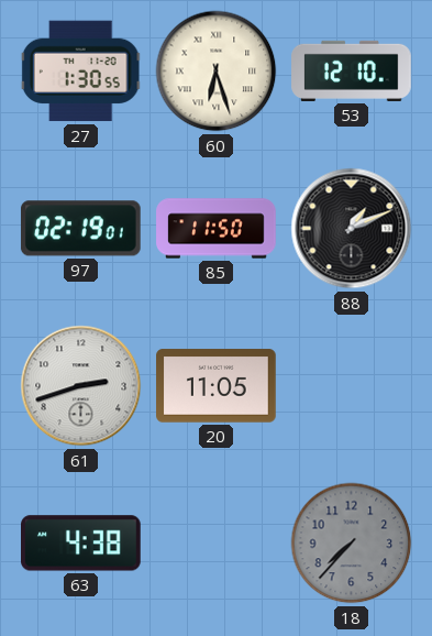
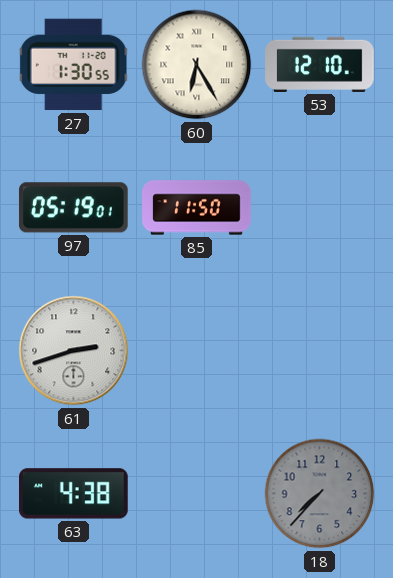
60: 6:27 -> 6:25 (197, 65)
97: 02:19 -> 05:19 (73, 208)
88: 1:11 -> none (352, 229)
20: 11:05 -> none (217, 386)
